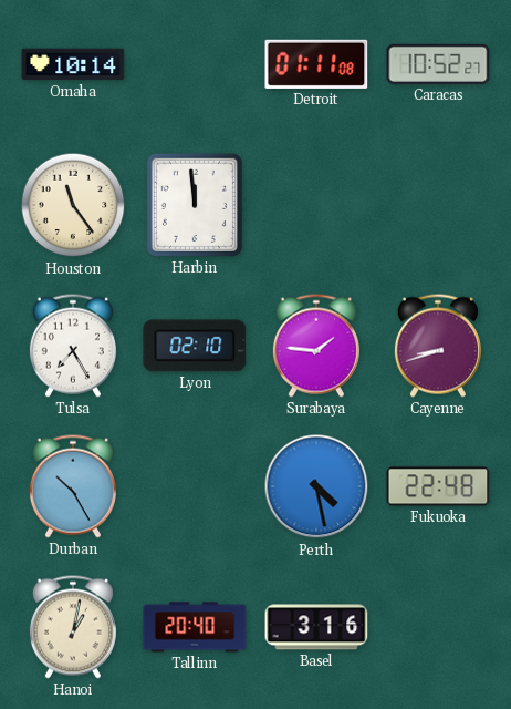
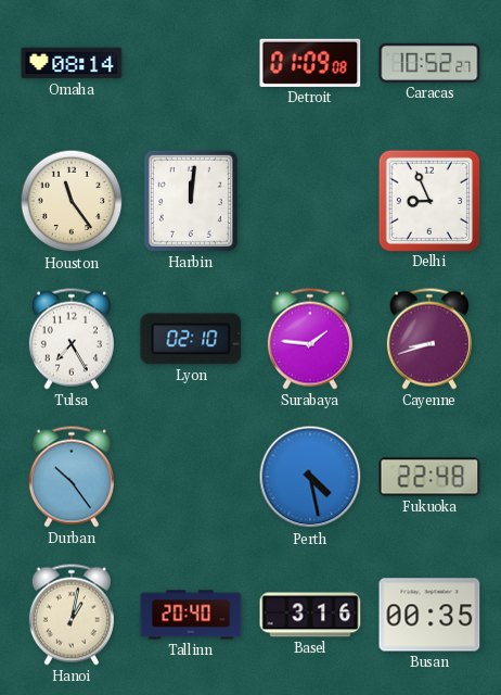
Omaha: 10:14 -> 08:14 (72, 63)
Detroit: 01:11 -> 01:09 (310, 63)
Harbin: 11:59 -> 12:01 (191, 201)
Delhi: none -> 8:56 (428, 200)
Durban: 10:25 -> 10:24 (72, 477)
Busan: none -> 00:35 (429, 615)
